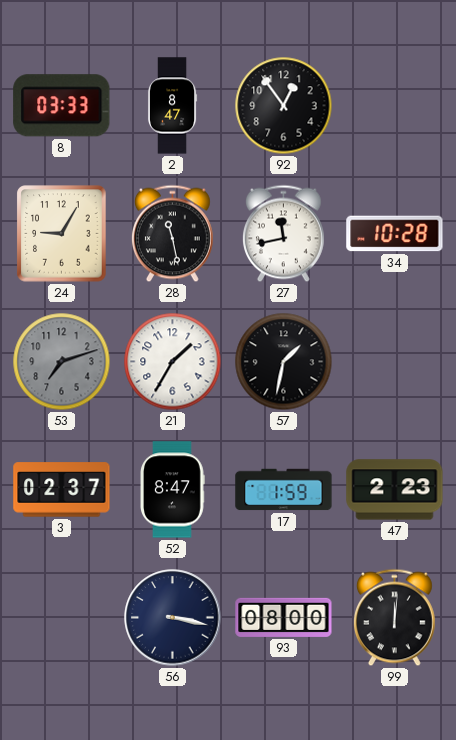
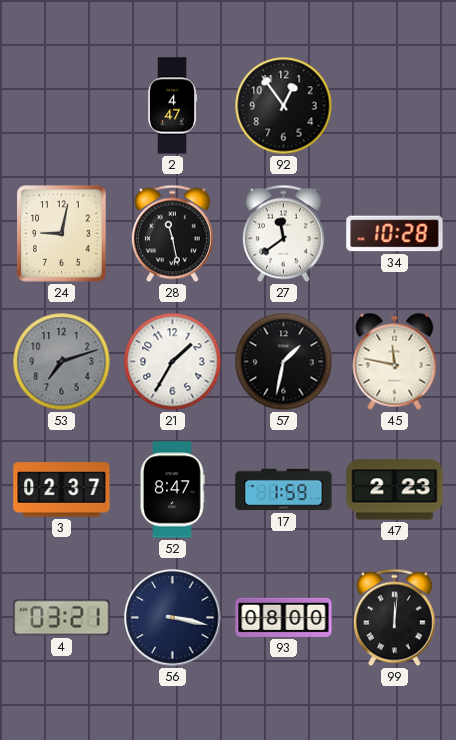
8: 03:33 -> none (62, 106)
2: 8:47 -> 4:47 (172, 106)
24: 9:05 -> 9:02 (62, 234)
27: 11:43 -> 11:39 (284, 234)
45: none -> 11:47 (395, 361)
4: none -> 03:21 (62, 618)
